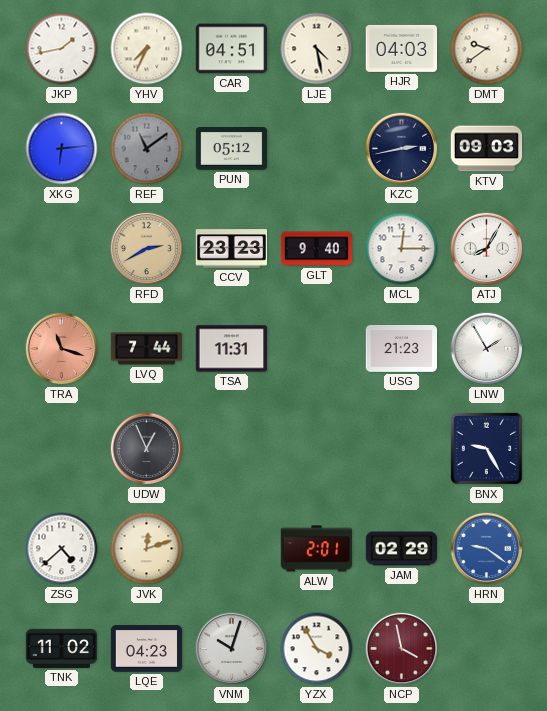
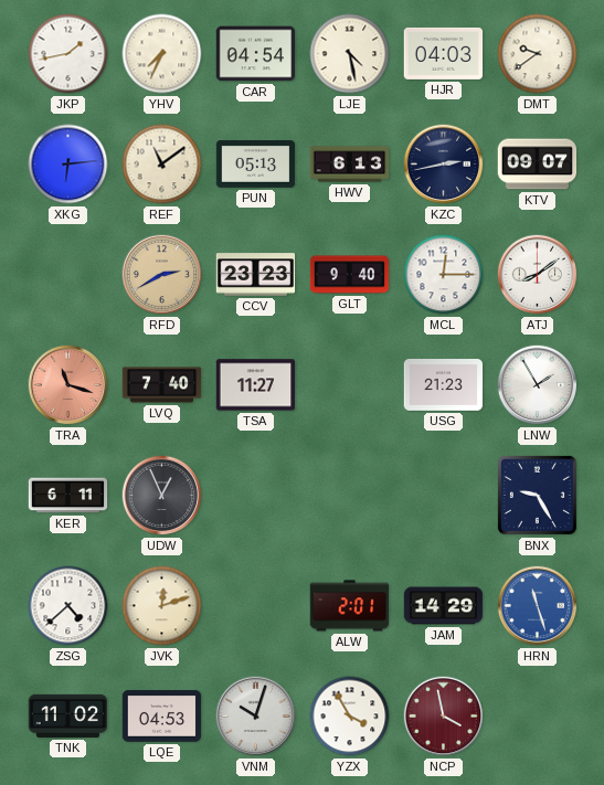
CAR: 04:51 -> 04:54 (256, 54)
REF dial: grey -> cream (162, 165)
PUN: 05:12 -> 05:13 (256, 165)
HWV: none -> 6:13 (350, 165)
KTV: 09:03 -> 09:07 (538, 165)
ATJ: 8:05 -> 8:09 (538, 275)
LVQ: 7:44 -> 7:40 (162, 385)
TSA: 11:31 -> 11:27 (256, 385)
KER: none -> 6:11 (68, 496)
JAM: 02:29 -> 14:29 (444, 606)
HRN: 9:21 -> 11:27 (538, 606)
LQE: 04:23 -> 04:53 (162, 717)
